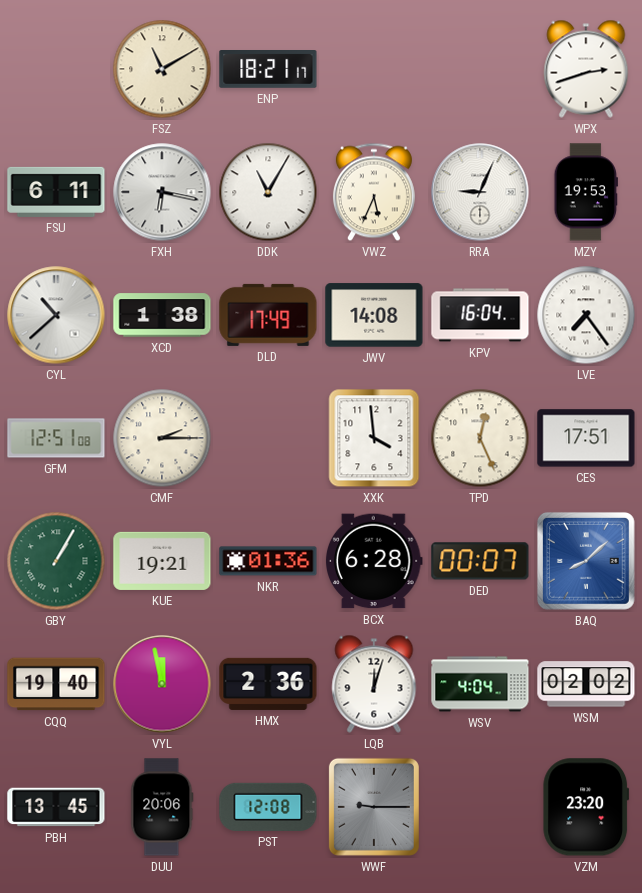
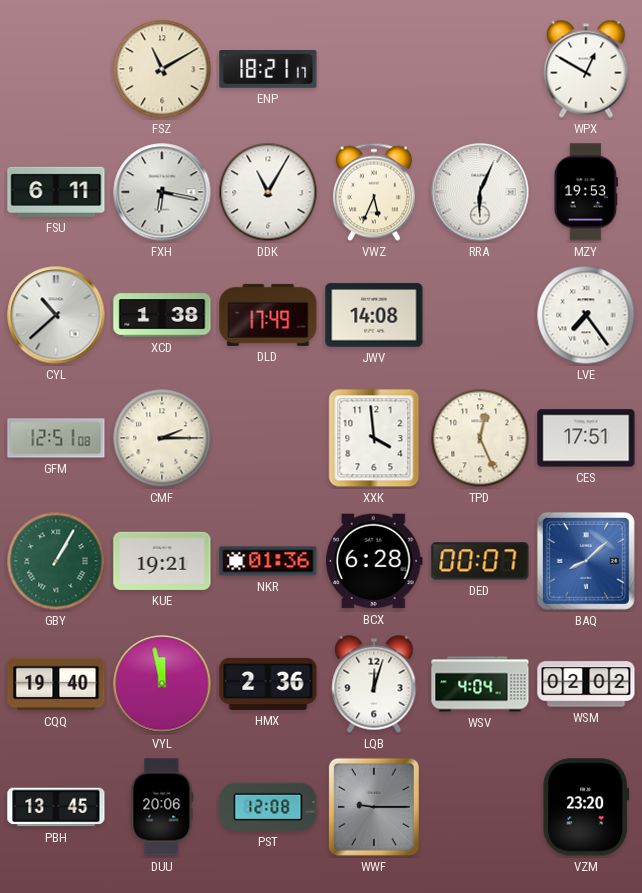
WPX: 2:42 -> 12:50 (586, 69)
RRA: 9:04 -> 6:04 (480, 192)
KPV: 16:04 -> none (480, 315)
